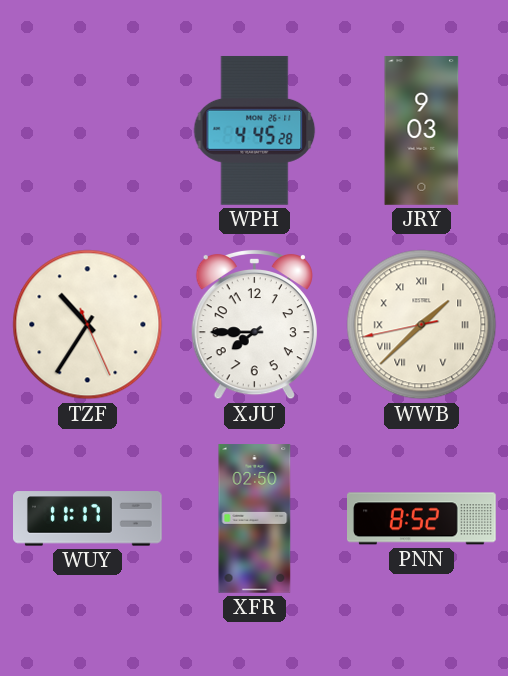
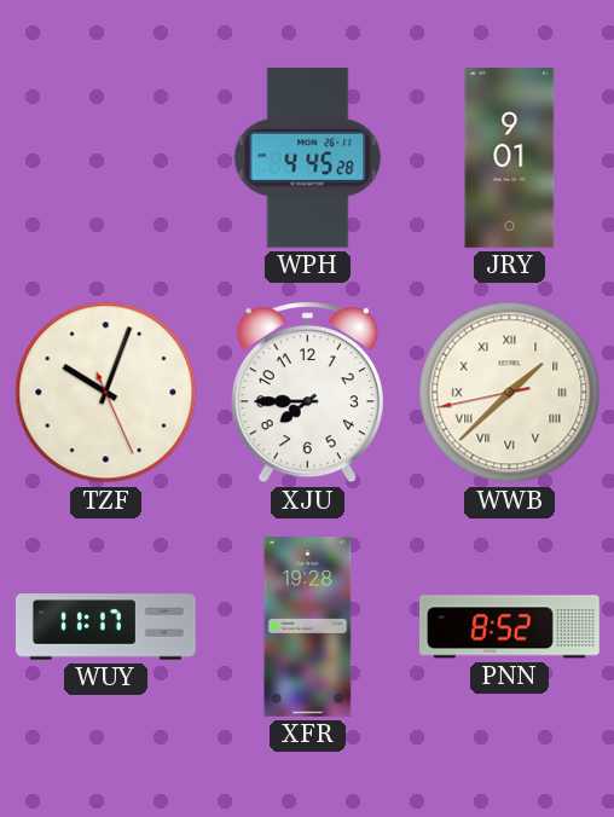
JRY: 9:03 -> 9:01 (510, 158)
TZF: 10:35 -> 10:03 (106, 393)
XFR: 02:50 -> 19:28 (308, 627)
